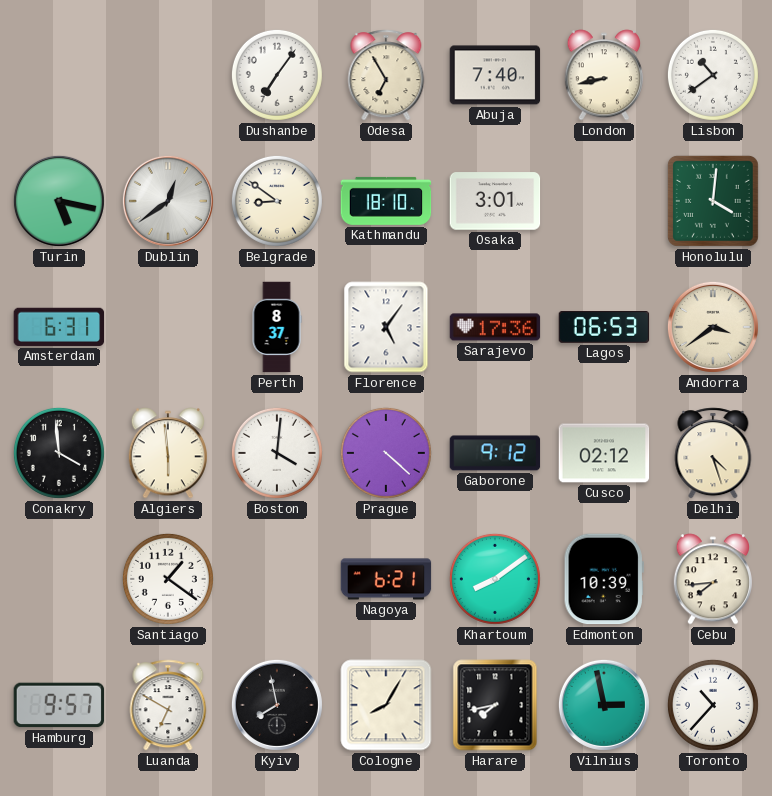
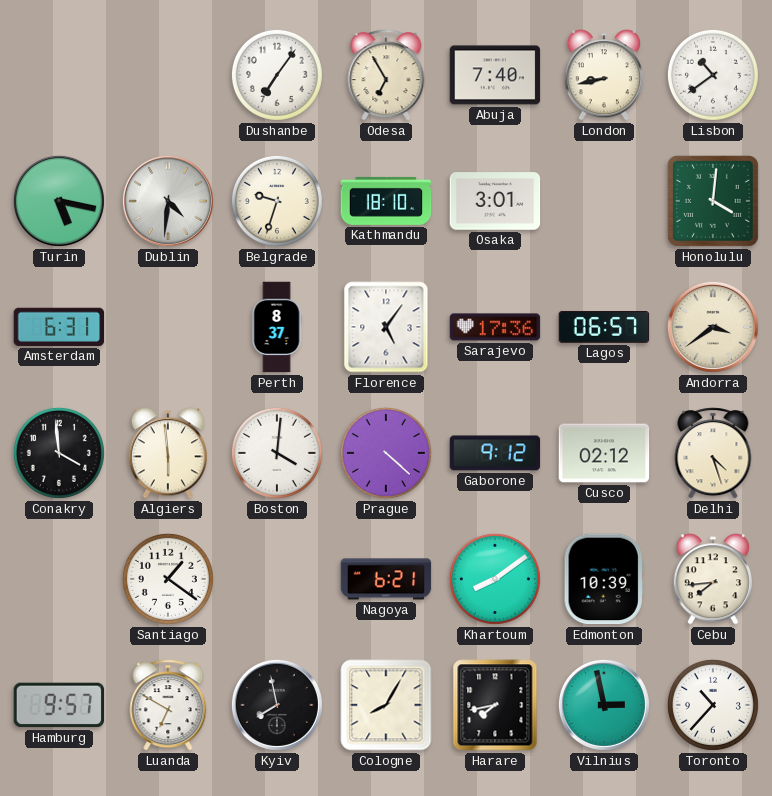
Dublin: 12:39 -> 4:31 (168, 201)
Belgrade: 8:51 -> 9:33 (277, 201)
Lagos: 06:53 -> 06:57 (604, 328)
